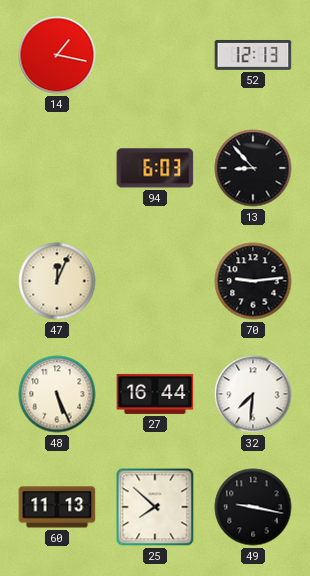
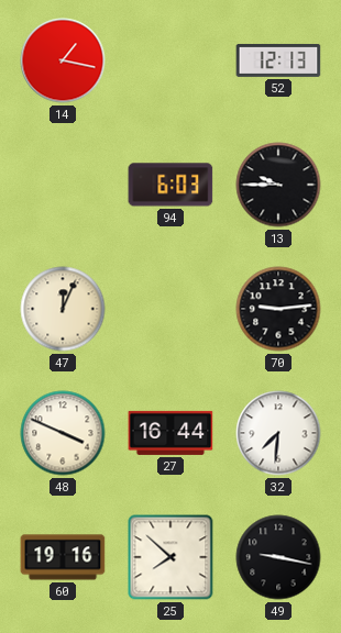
13: 8:53 -> 9:45 (278, 185)
48: 5:26 -> 3:49 (63, 433)
60: 11:13 -> 19:16 (63, 557)
